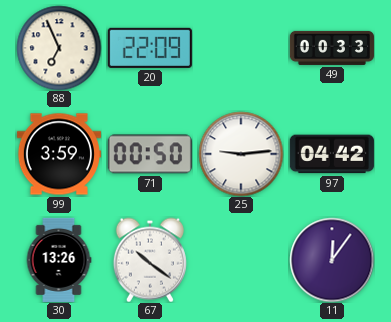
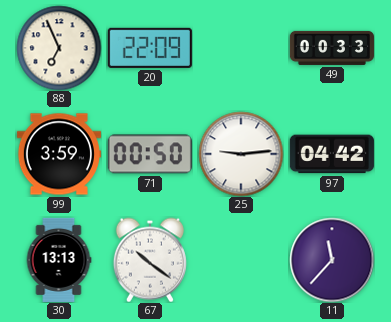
30: 13:26 -> 13:13 (59, 260)
11: 12:06 -> 11:37 (332, 260)
